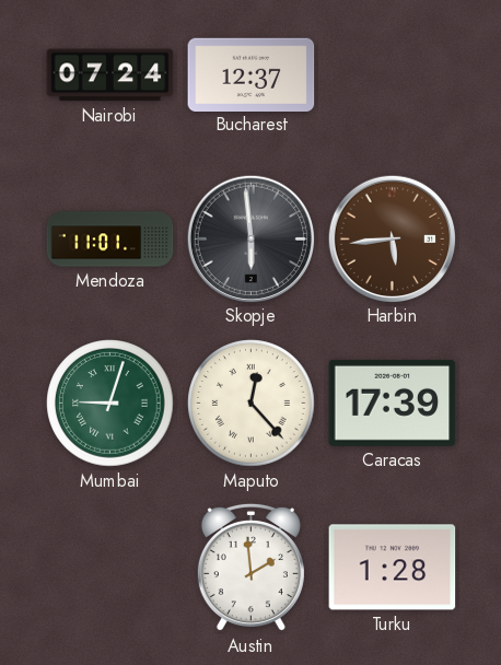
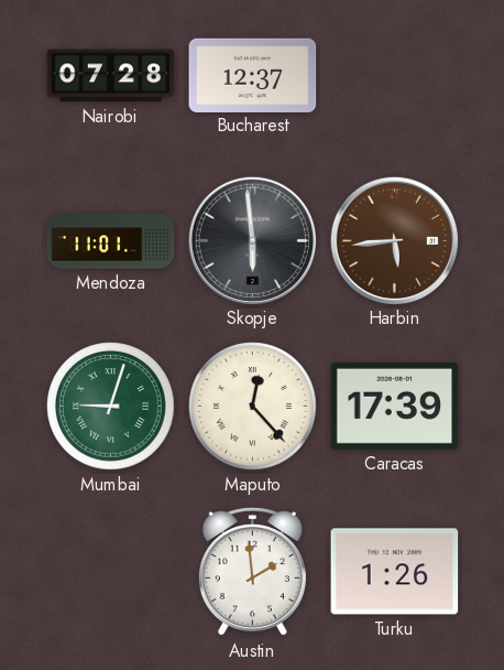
Nairobi: 07:24 -> 07:28 (111, 76)
Turku: 1:28 -> 1:26 (395, 572)
